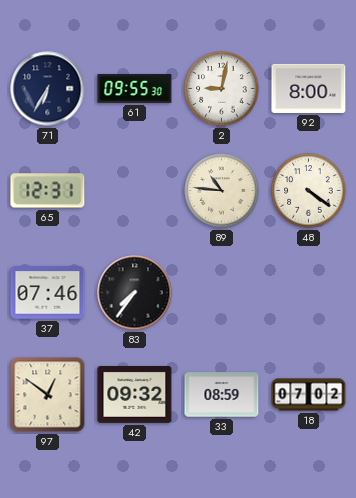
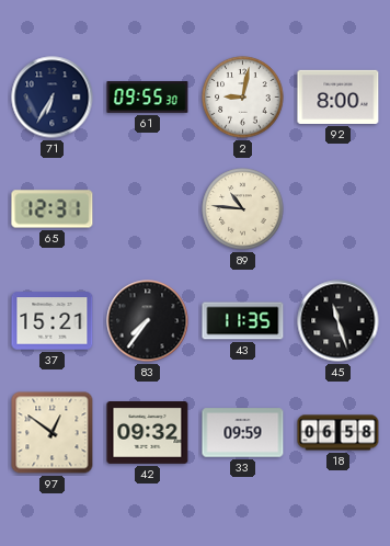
48: 4:21 -> none (309, 191)
37: 07:46 -> 15:21 (53, 321)
43: none -> 11:35 (243, 321)
45: none -> 11:27 (339, 321)
33: 08:59 -> 09:59 (243, 433)
18: 07:02 -> 06:58 (339, 433)
